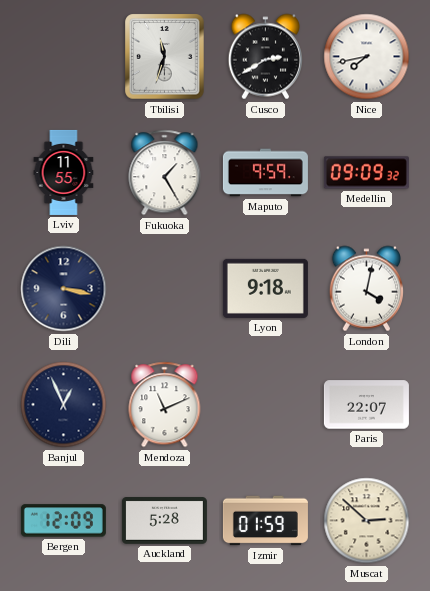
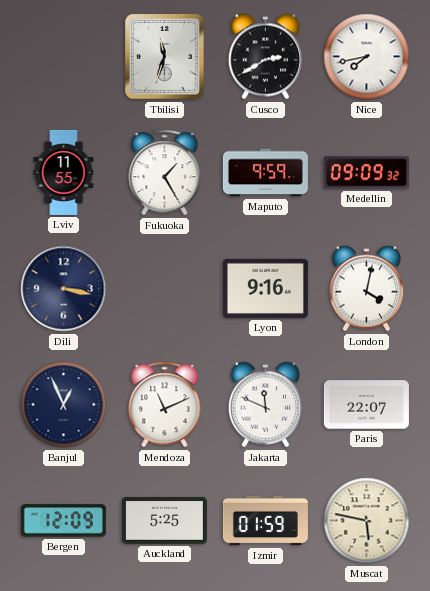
Lyon: 9:18 -> 9:16 (265, 288)
Jakarta: none -> 11:49 (265, 405)
Auckland: 5:28 -> 5:25 (164, 521)
Muscat: 2:52 -> 5:47 (367, 521)
